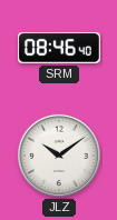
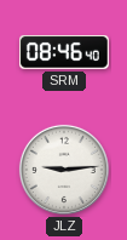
JLZ: 10:09 -> 9:14 (64, 170)
